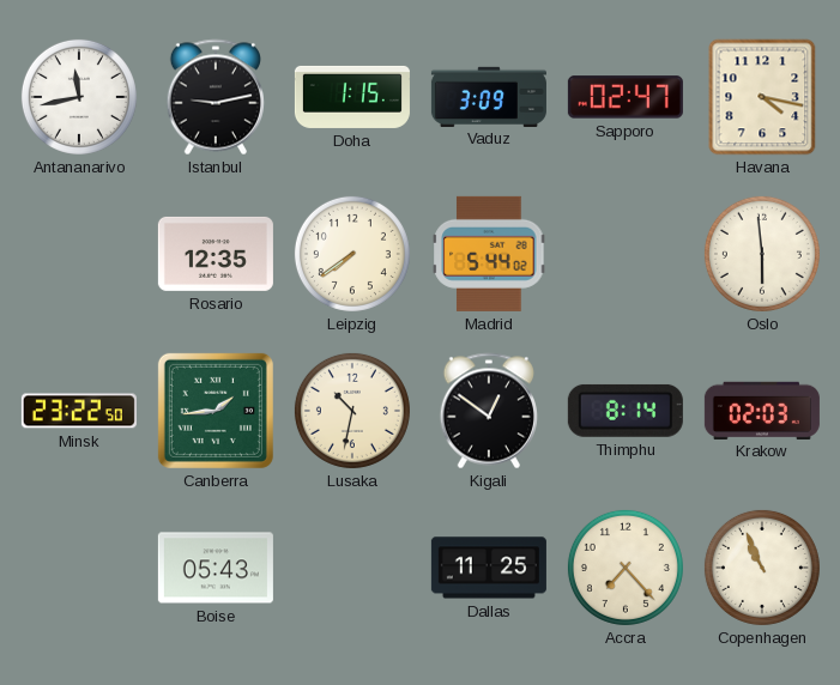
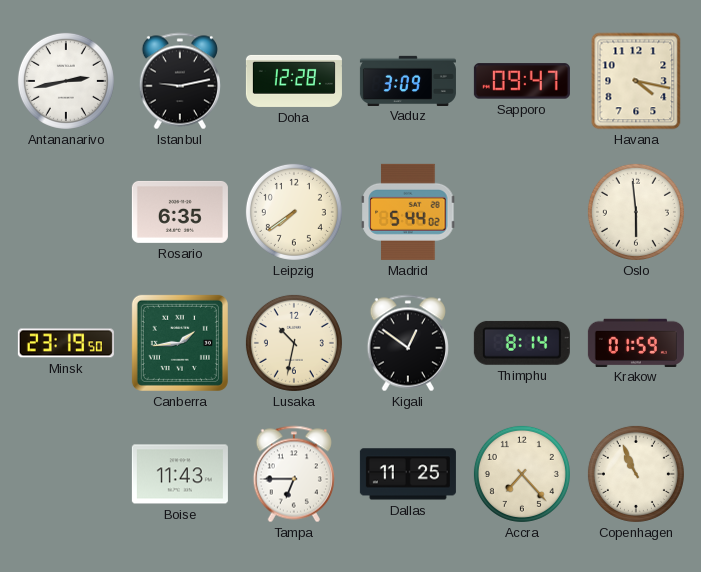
Antananarivo: 11:43 -> 2:43 (66, 81)
Doha: 1:15 -> 12:28 (294, 81)
Sapporo: 02:47 -> 09:47 (522, 81)
Rosario: 12:35 -> 6:35 (180, 212)
Minsk: 23:22 -> 23:19 (66, 343)
Krakow: 02:03 -> 01:59 (636, 342)
Boise: 05:43 -> 11:43 (180, 474)
Tampa: none -> 6:45 (294, 474)
